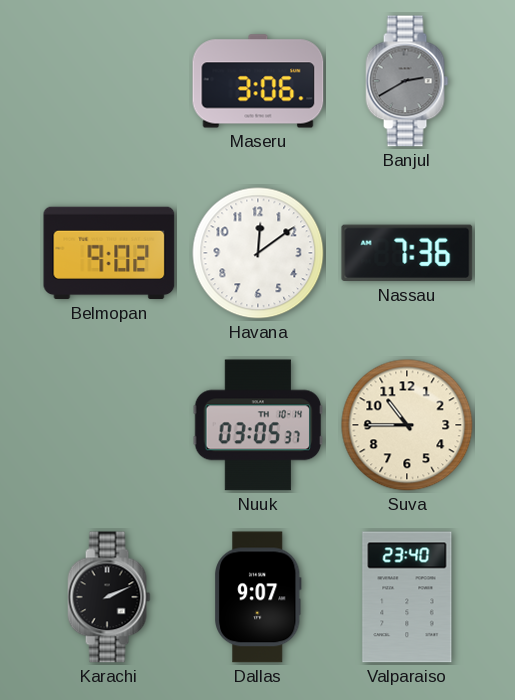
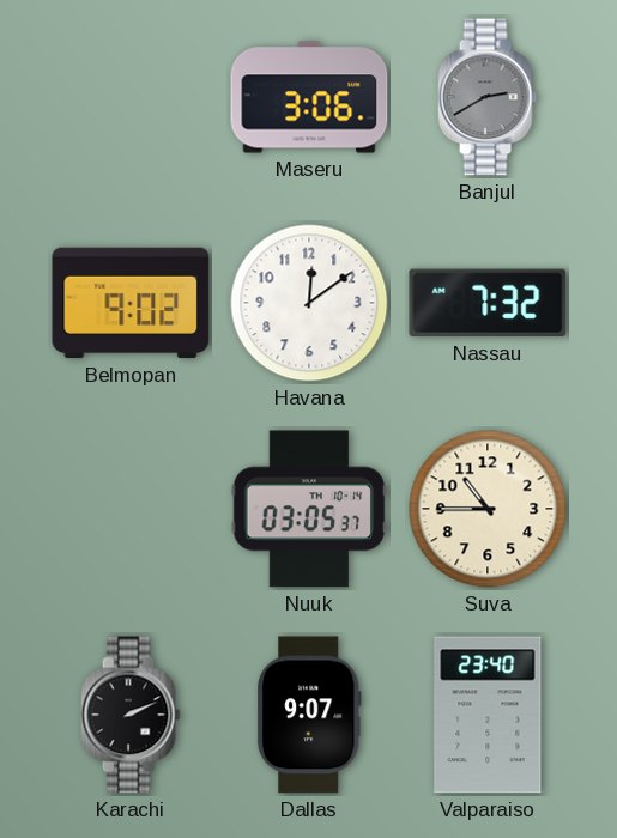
Nassau: 7:36 -> 7:32 (488, 303)
